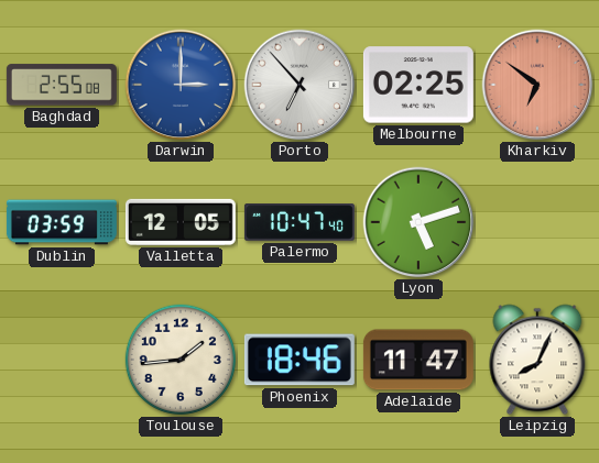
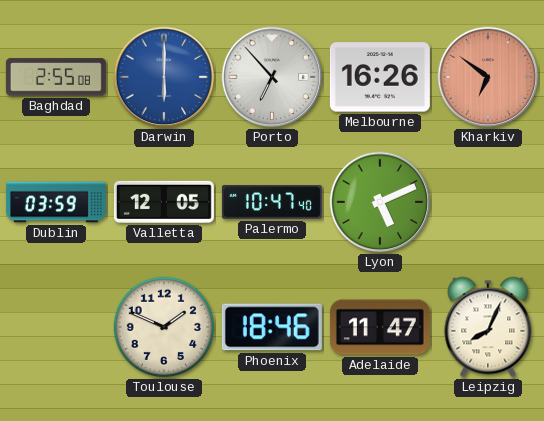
Darwin: 3:00 -> 6:00 (164, 77)
Melbourne: 02:25 -> 16:26 (380, 77)
Lyon: 5:12 -> 5:11 (380, 202)
Toulouse: 1:44 -> 1:49 (164, 327)
